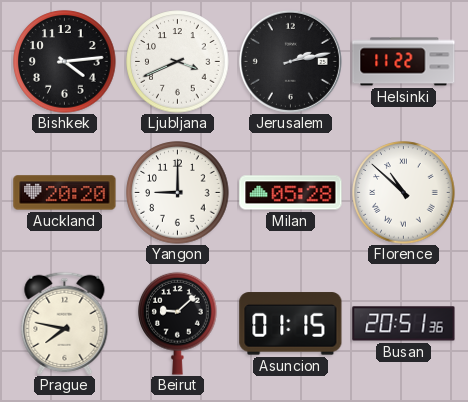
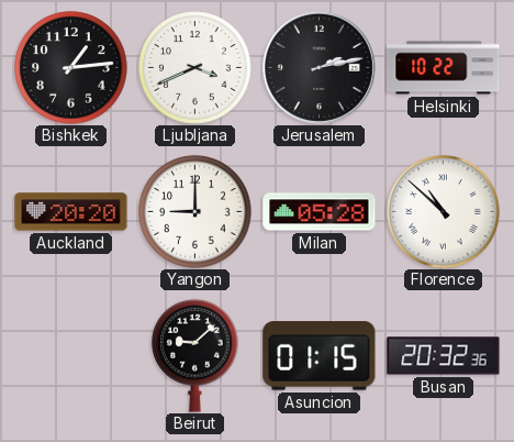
Bishkek: 4:14 -> 1:14 (71, 68)
Helsinki: 11:22 -> 10:22 (444, 68)
Prague: 7:47 -> none (65, 323)
Busan: 20:51 -> 20:32 (444, 356)
